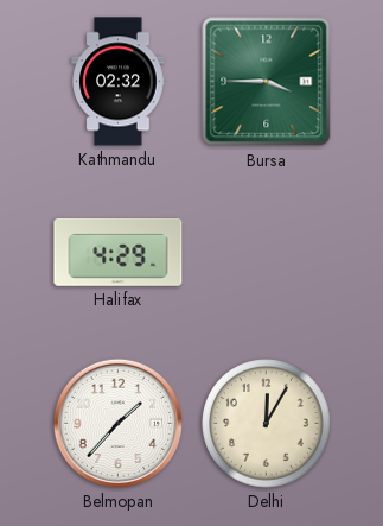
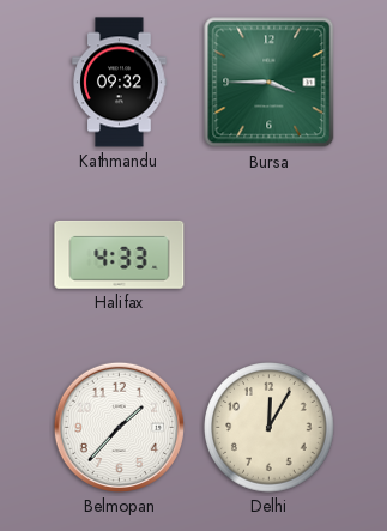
Kathmandu: 02:32 -> 09:32 (120, 83)
Halifax: 4:29 -> 4:33 (120, 254)
